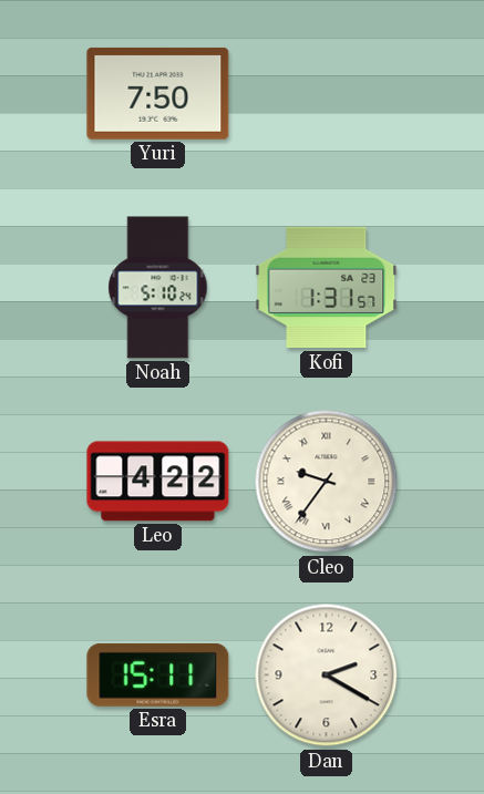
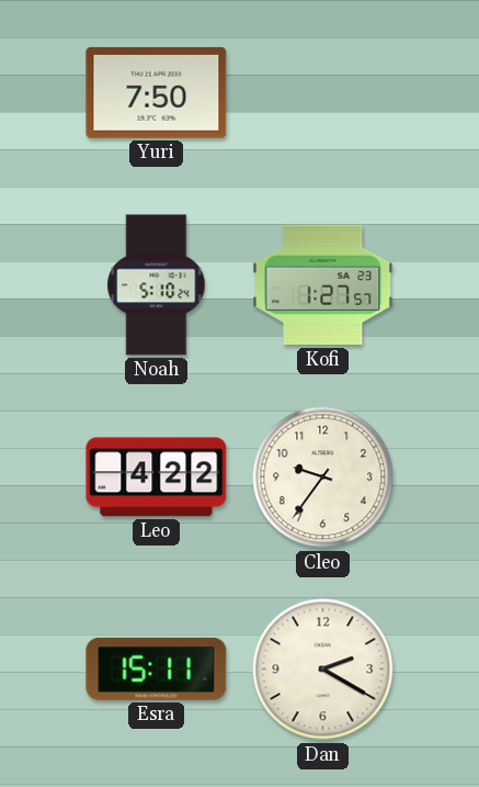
Kofi: 1:31 -> 1:27 (323, 285)
Cleo numerals: Roman -> Arabic (323, 477)
